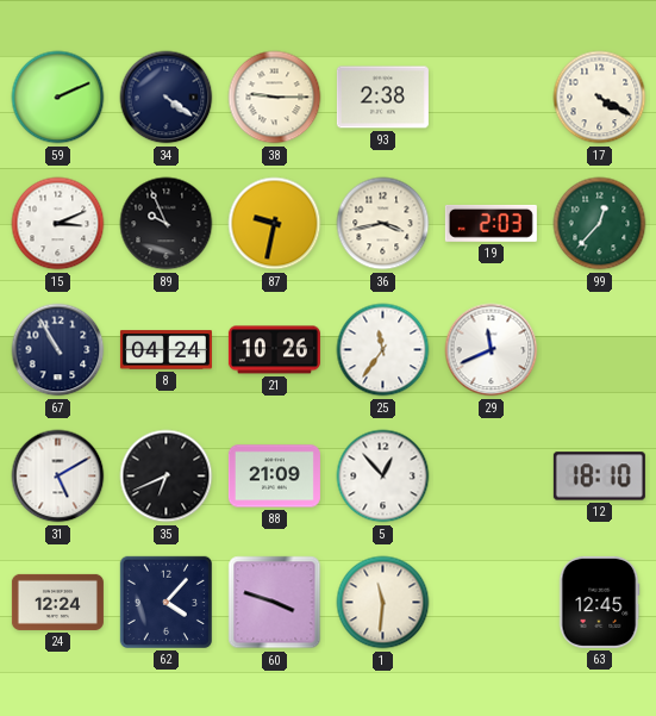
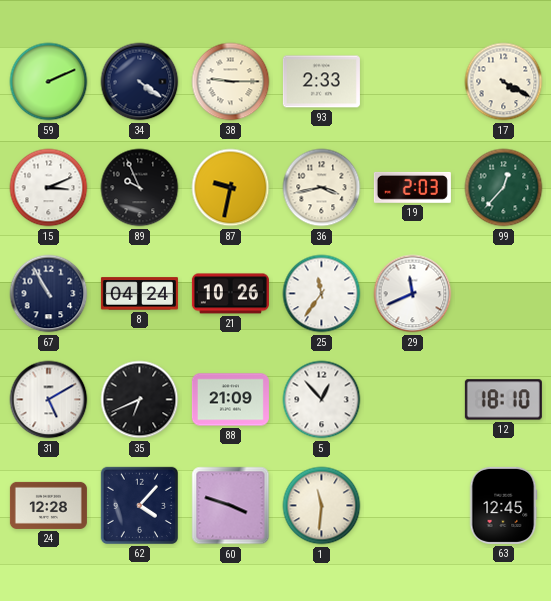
93: 2:38 -> 2:33 (321, 82)
24: 12:24 -> 12:28 (48, 505)
